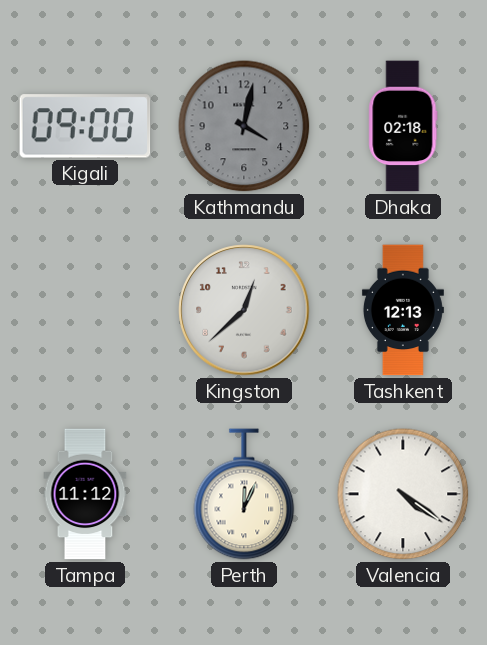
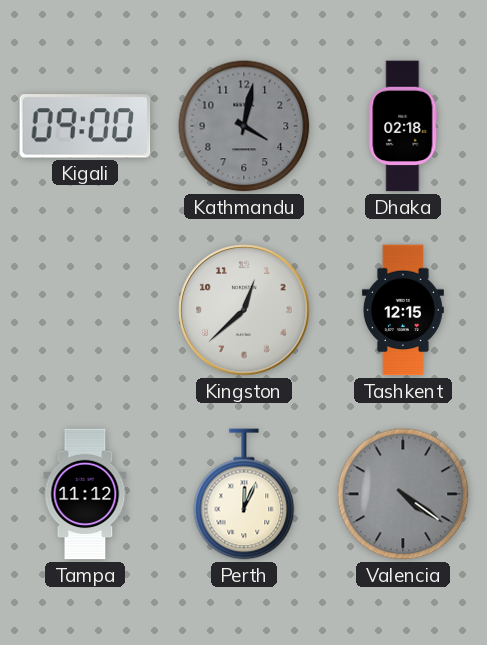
Tashkent: 12:13 -> 12:15 (403, 310)
Valencia dial: white -> grey (403, 494)
